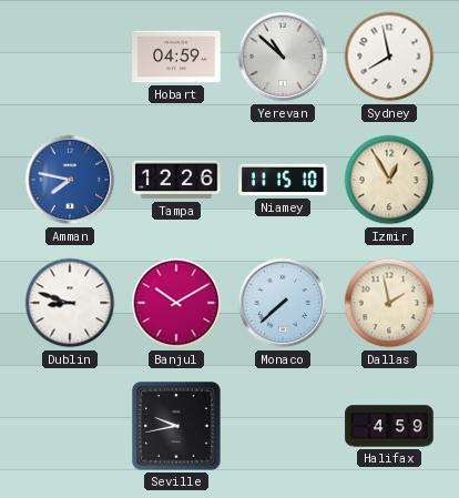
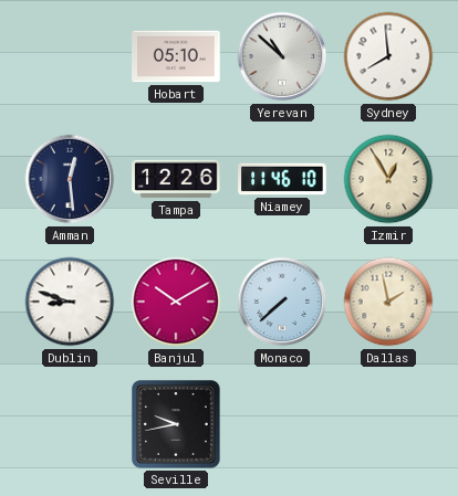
Hobart: 04:59 -> 05:10 (176, 56)
Sydney: 7:58 -> 7:59 (388, 56)
Amman: 7:47 -> 12:29 (70, 179)
Amman dial: blue -> navy (70, 179)
Niamey: 11:15 -> 11:46 (282, 179)
Halifax: 4:59 -> none (389, 426)
